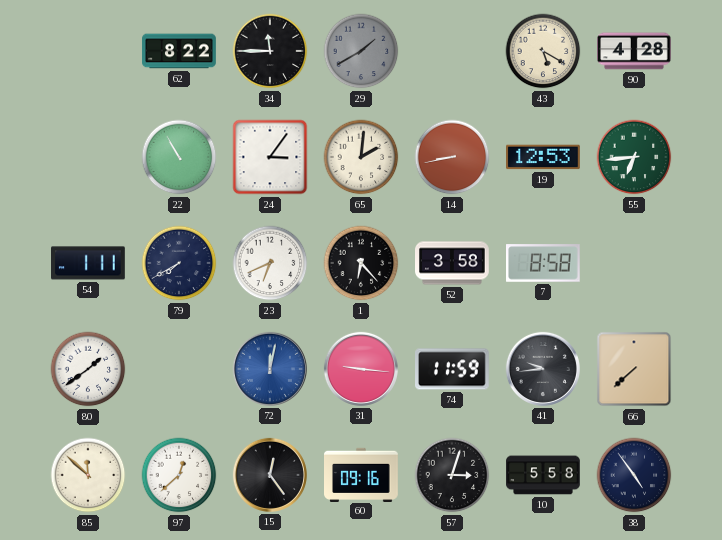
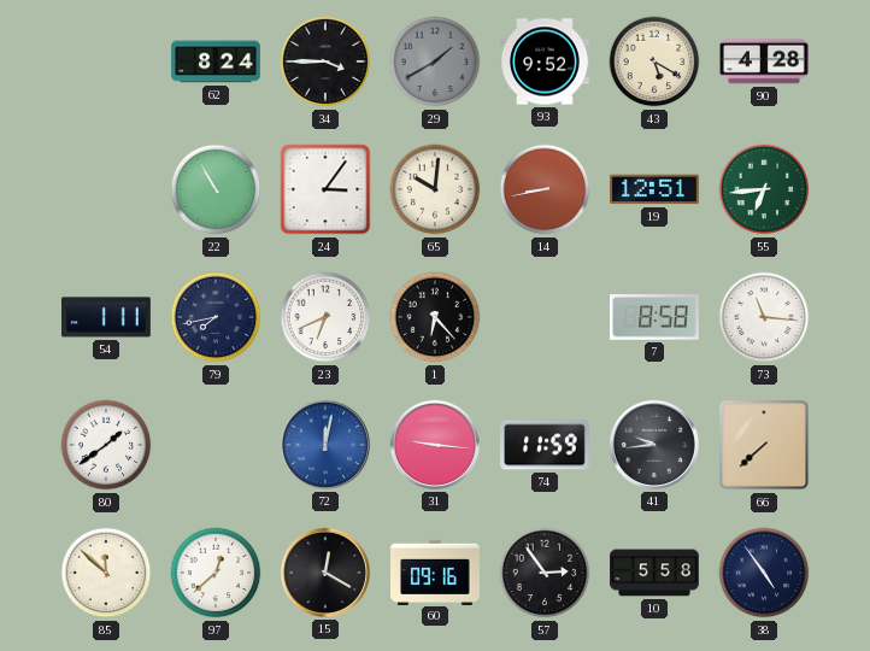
62: 8:22 -> 8:24 (216, 61)
34: 11:45 -> 3:45 (325, 61)
93: none -> 9:52 (545, 61)
65: 2:01 -> 10:01 (435, 189)
19: 12:53 -> 12:51 (656, 189)
79: 7:40 -> 7:43 (216, 317)
52: 3:58 -> none (453, 263)
73: none -> 11:16 (764, 317)
15: 12:24 -> 12:20 (325, 573)
57: 3:03 -> 2:54 (545, 573)
